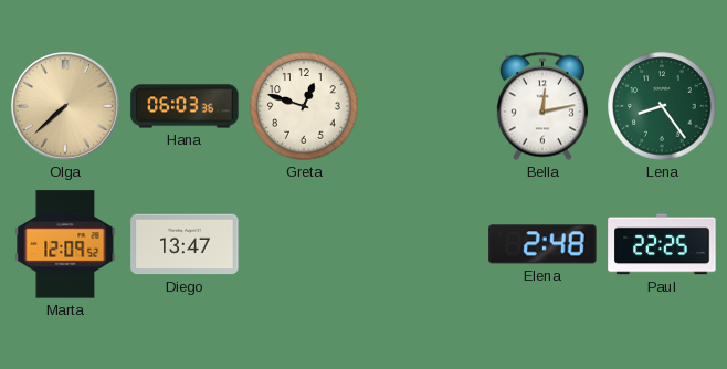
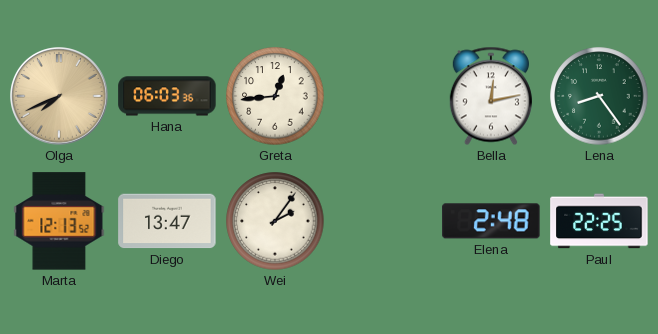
Olga: 7:38 -> 7:41 (60, 97)
Greta: 12:48 -> 12:44 (275, 96)
Marta: 12:09 -> 12:13 (59, 221)
Wei: none -> 2:06 (275, 221)
